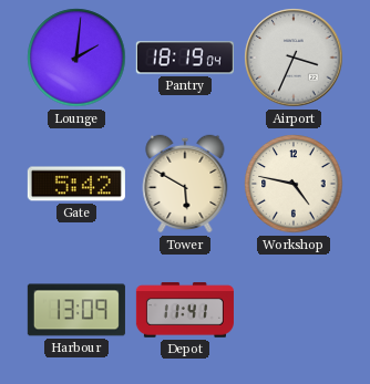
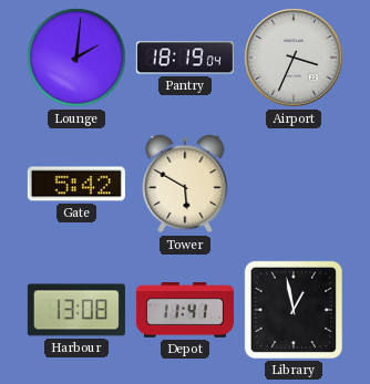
Workshop: 4:47 -> none (294, 184)
Harbour: 13:09 -> 13:08 (76, 310)
Library: none -> 12:58 (294, 310)
